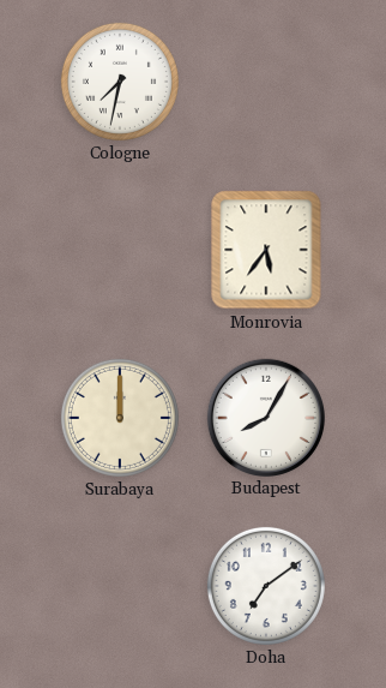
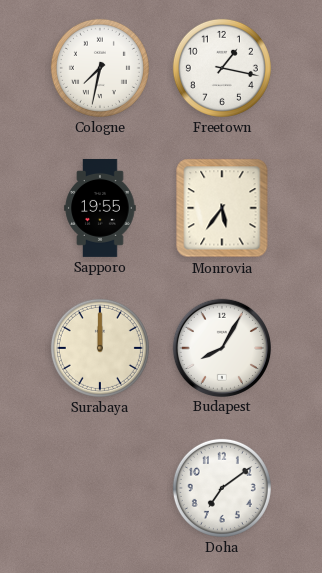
Freetown: none -> 1:17 (222, 68)
Sapporo: none -> 19:55 (100, 208)
